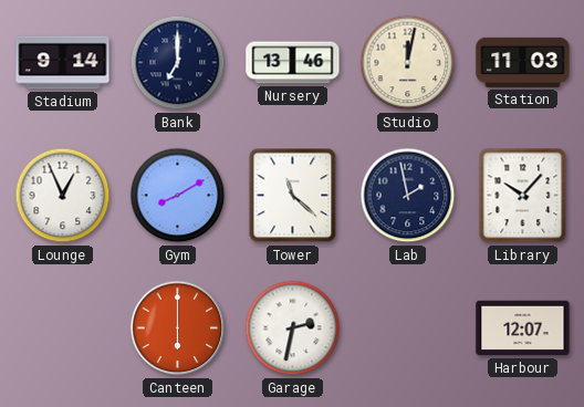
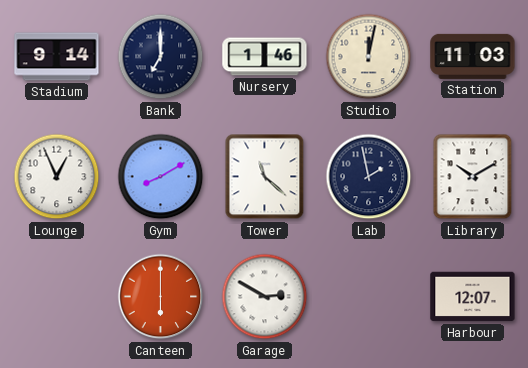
Nursery: 13:46 -> 1:46 (265, 57)
Library: 10:07 -> 10:10 (473, 177)
Garage: 2:32 -> 2:50 (265, 297)
